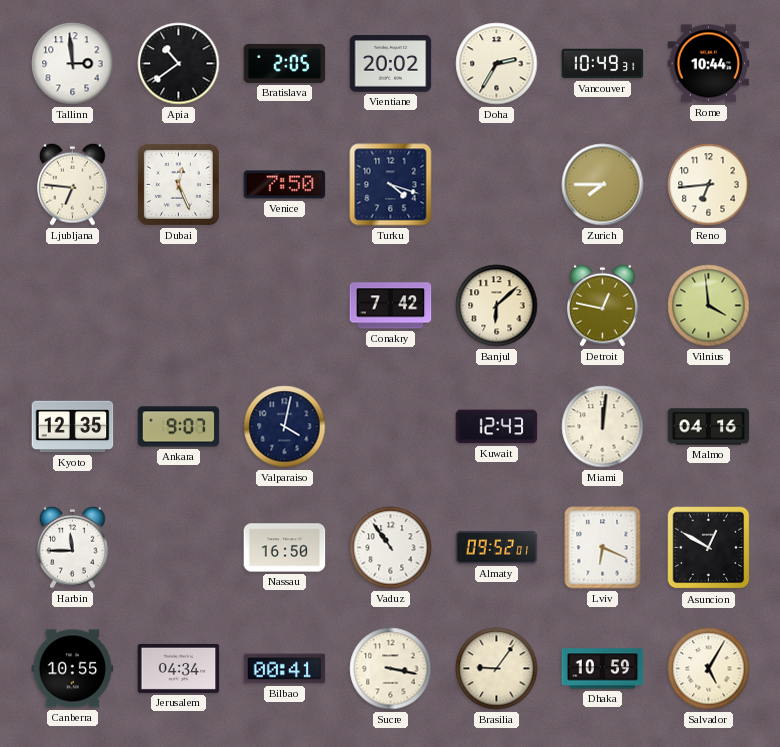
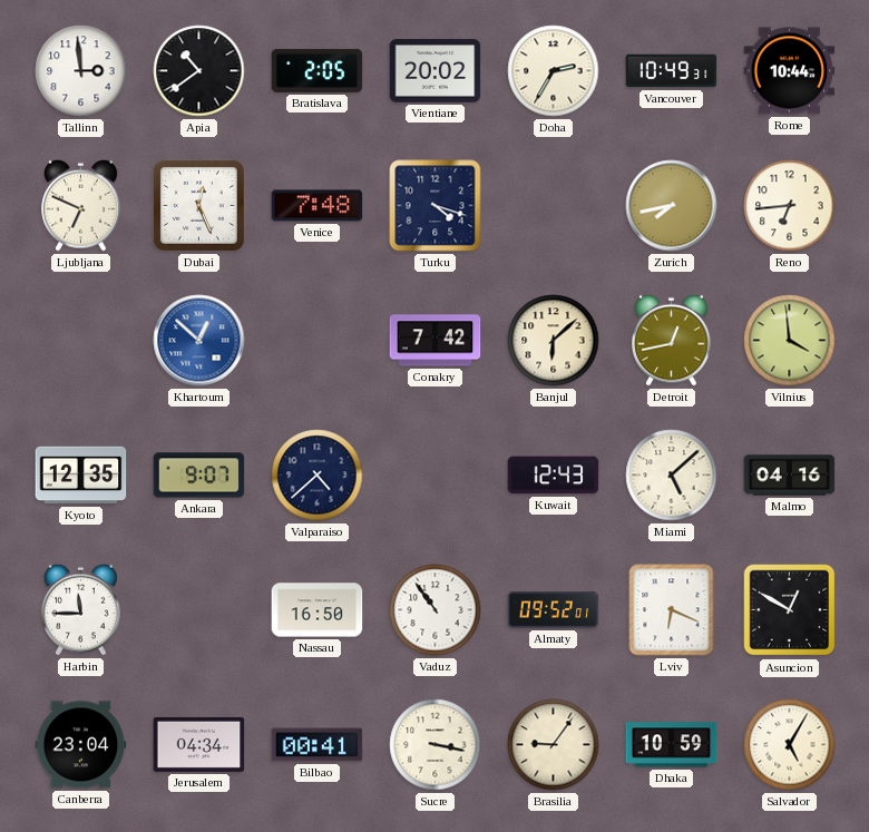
Ljubljana: 6:46 -> 6:49 (81, 205)
Venice: 7:50 -> 7:48 (318, 206)
Zurich: 7:45 -> 7:43 (672, 206)
Khartoum: none -> 12:52 (199, 341)
Detroit: 12:47 -> 12:43 (672, 340)
Valparaiso: 4:02 -> 4:38 (318, 476)
Miami: 12:01 -> 5:08 (672, 476)
Canberra: 10:55 -> 23:04 (81, 745)
